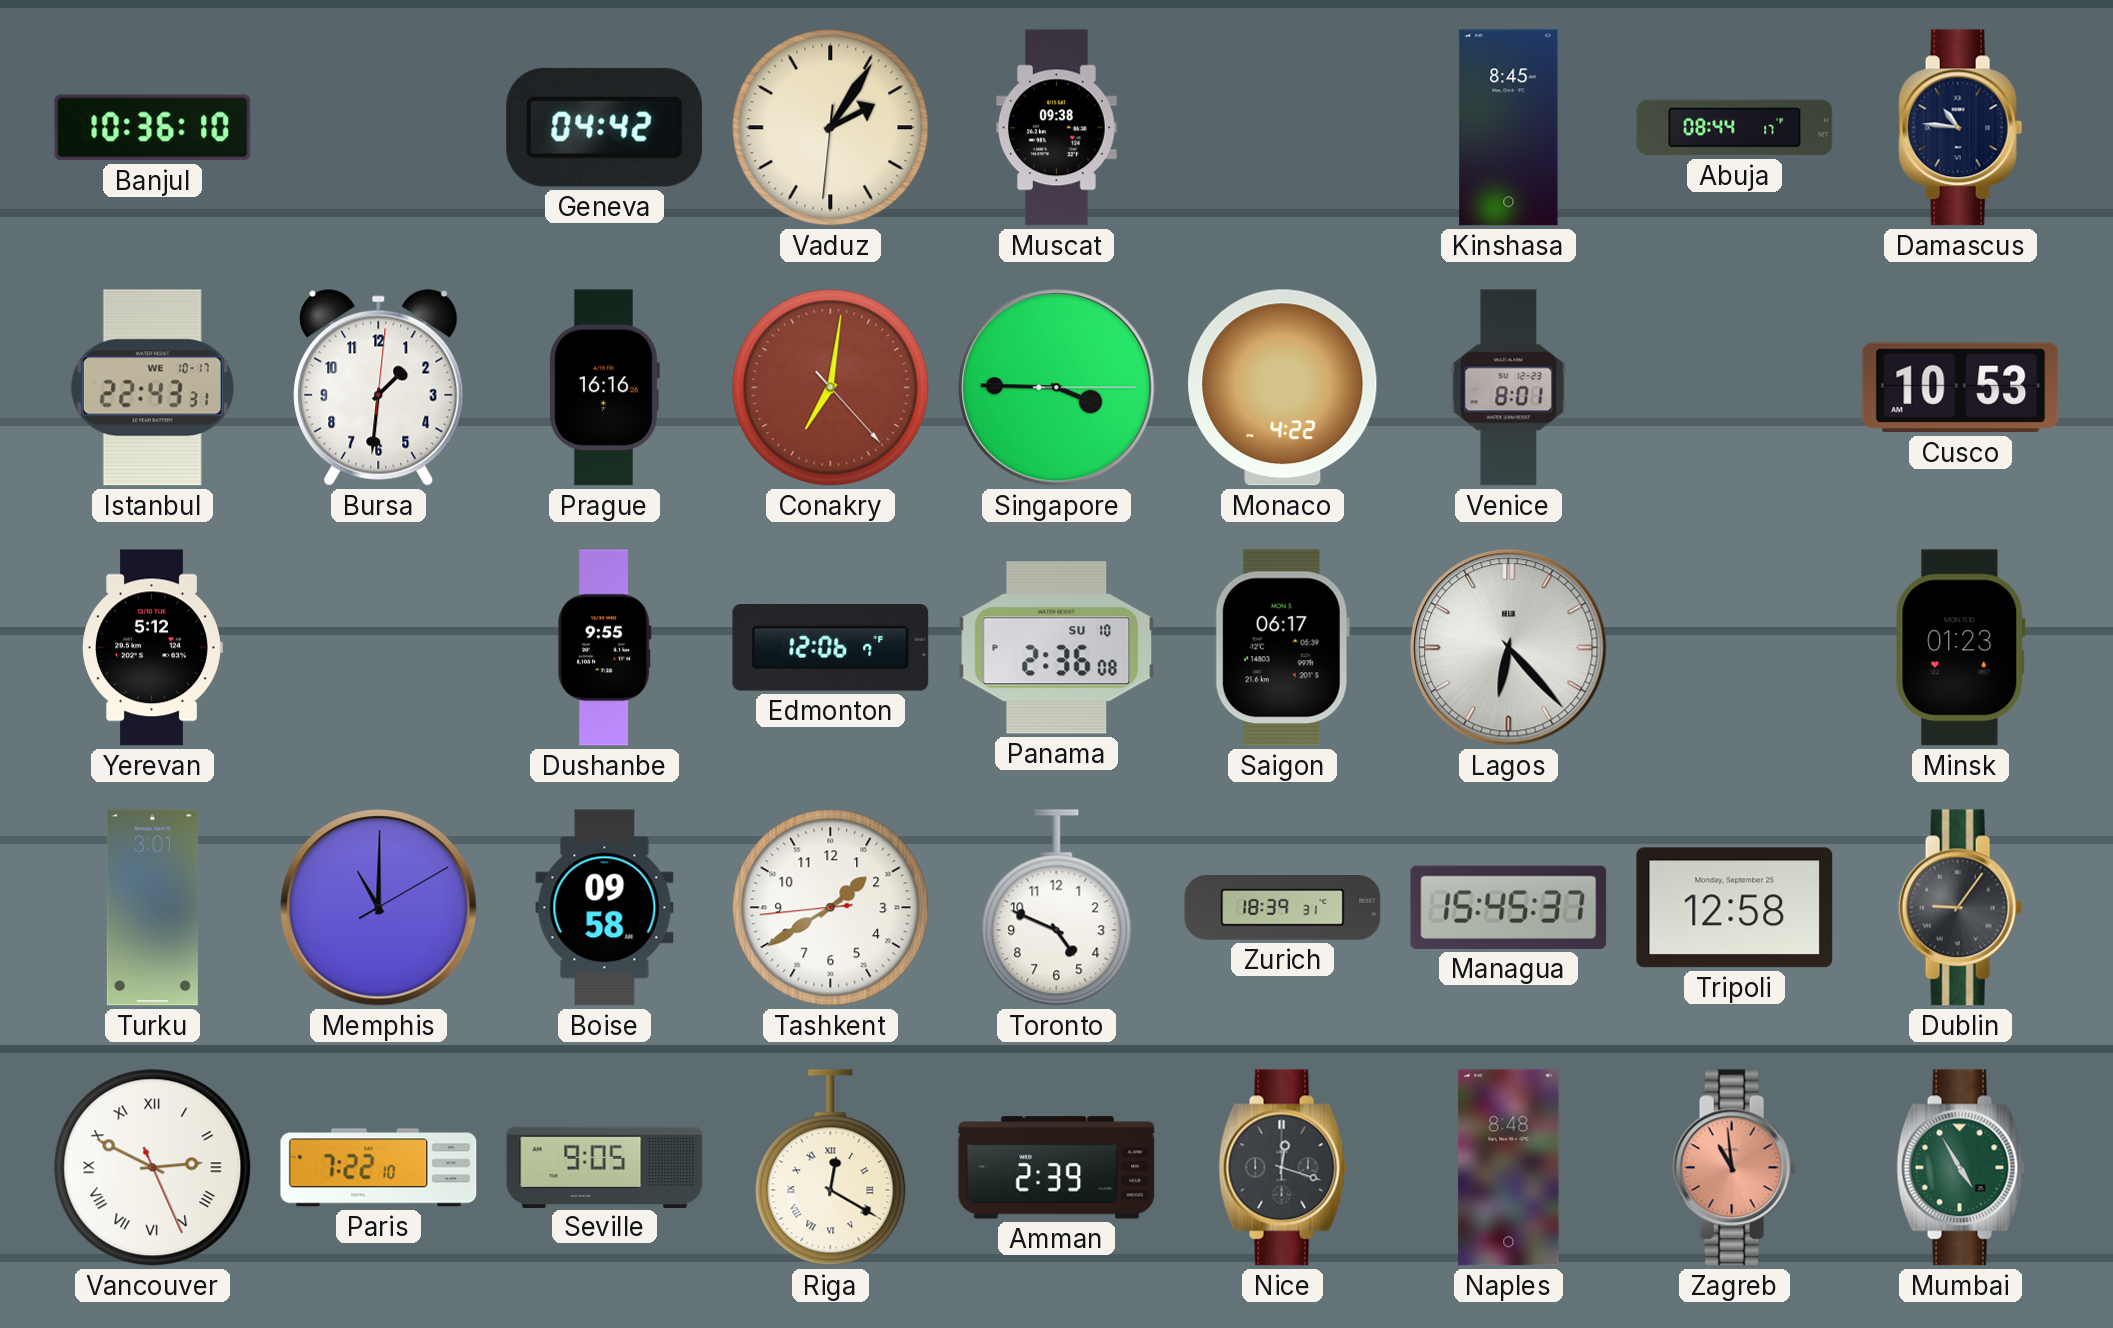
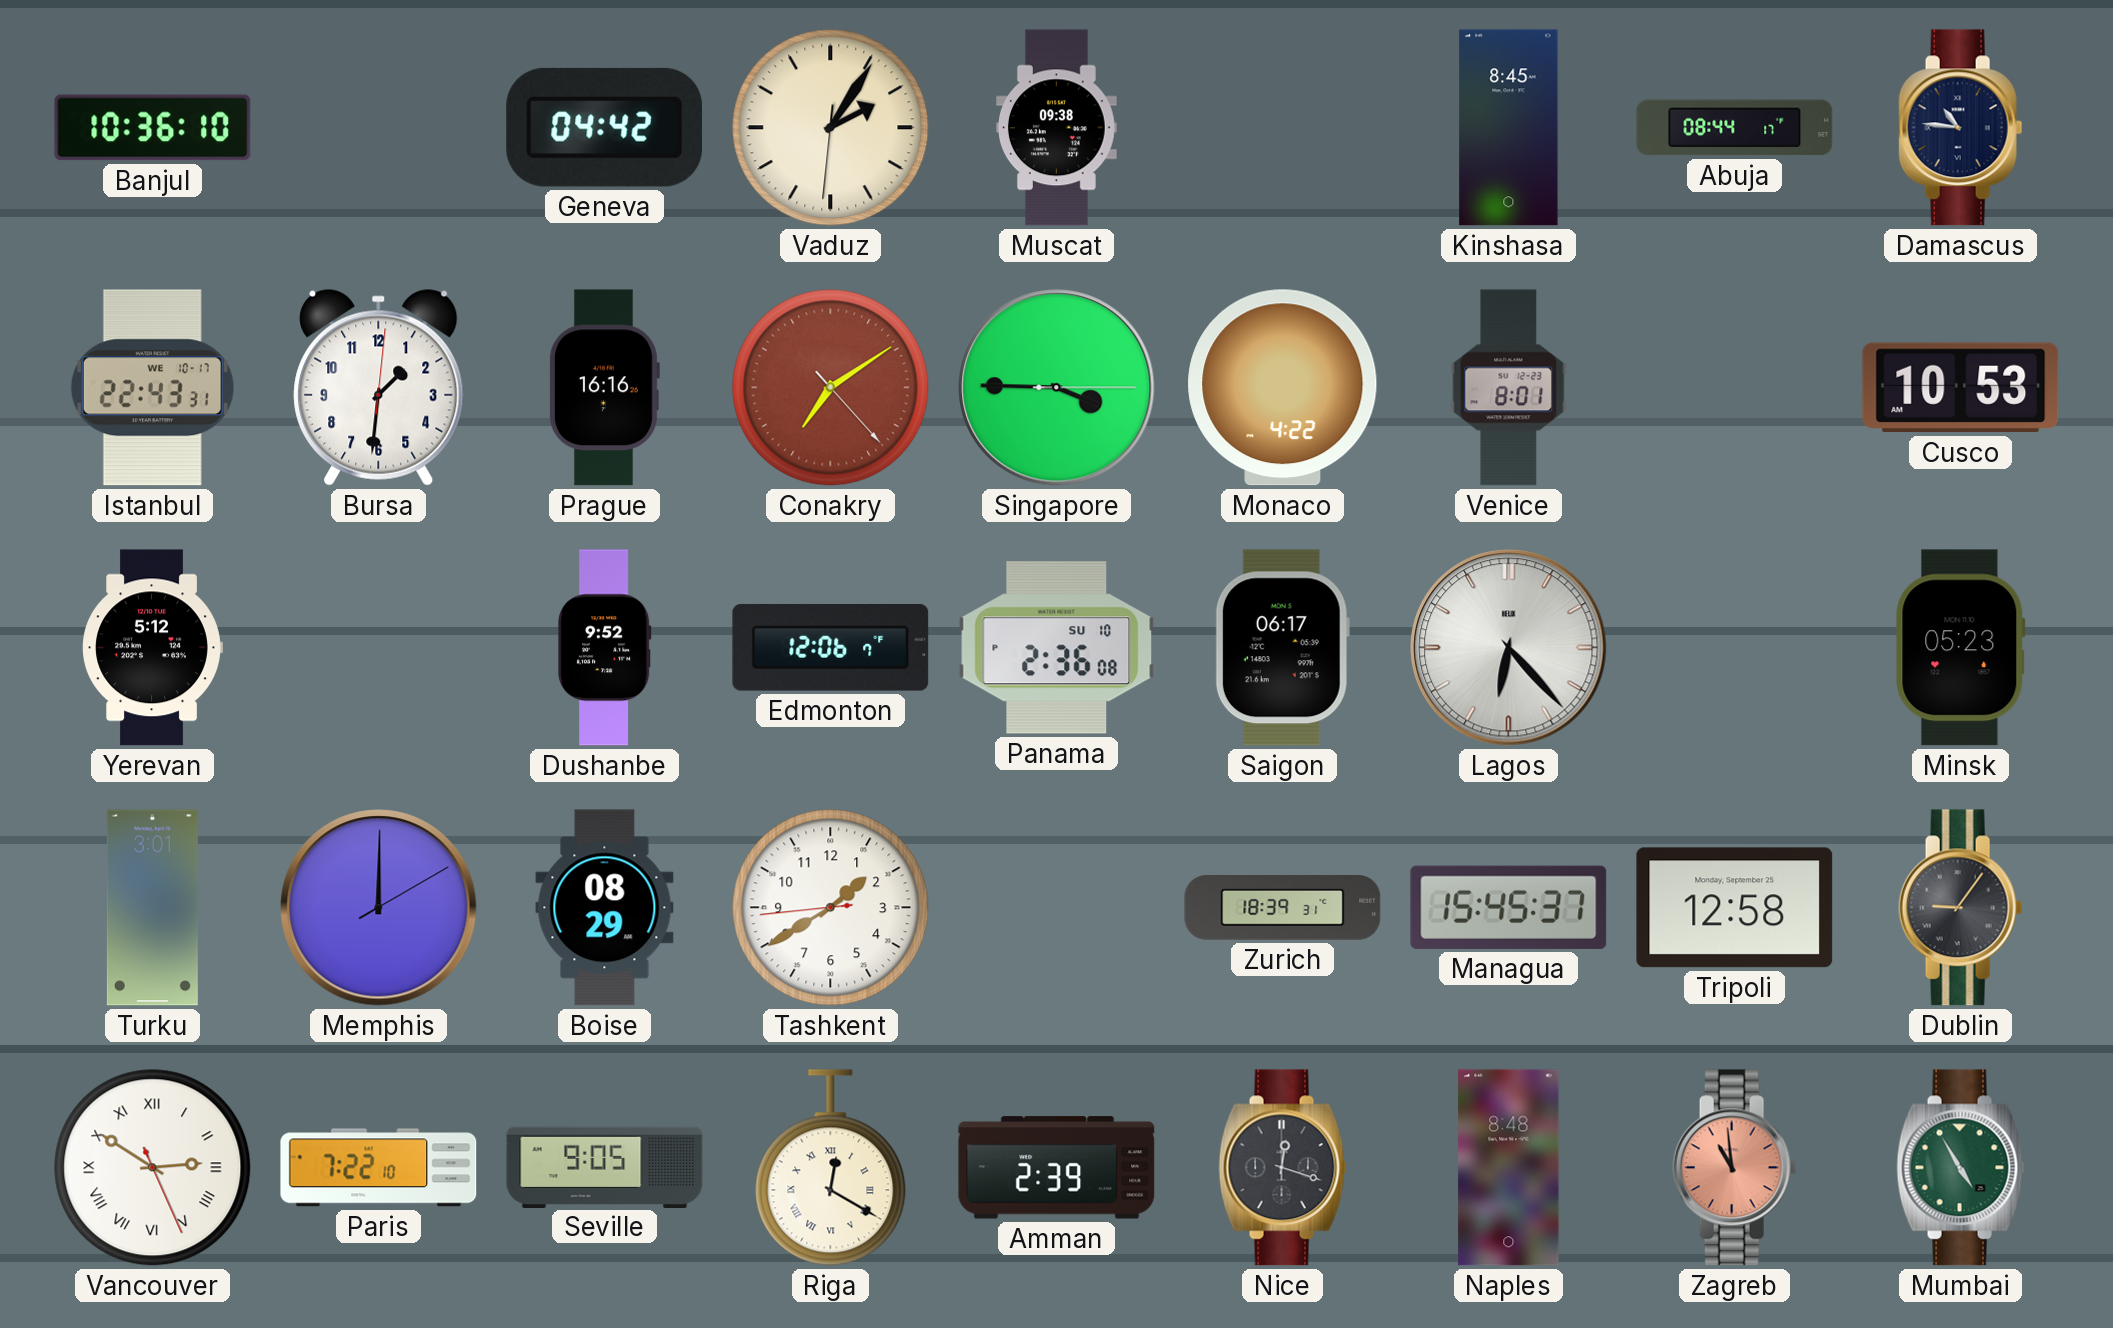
Conakry: 7:01 -> 7:09 (831, 388)
Dushanbe: 9:55 -> 9:52 (605, 648)
Minsk: 01:23 -> 05:23 (1961, 648)
Memphis: 11:00 -> 12:00 (379, 908)
Boise: 09:58 -> 08:29 (605, 908)
Toronto: 4:49 -> none (1057, 908)
Vancouver: 2:49 -> 2:50 (153, 1168)
